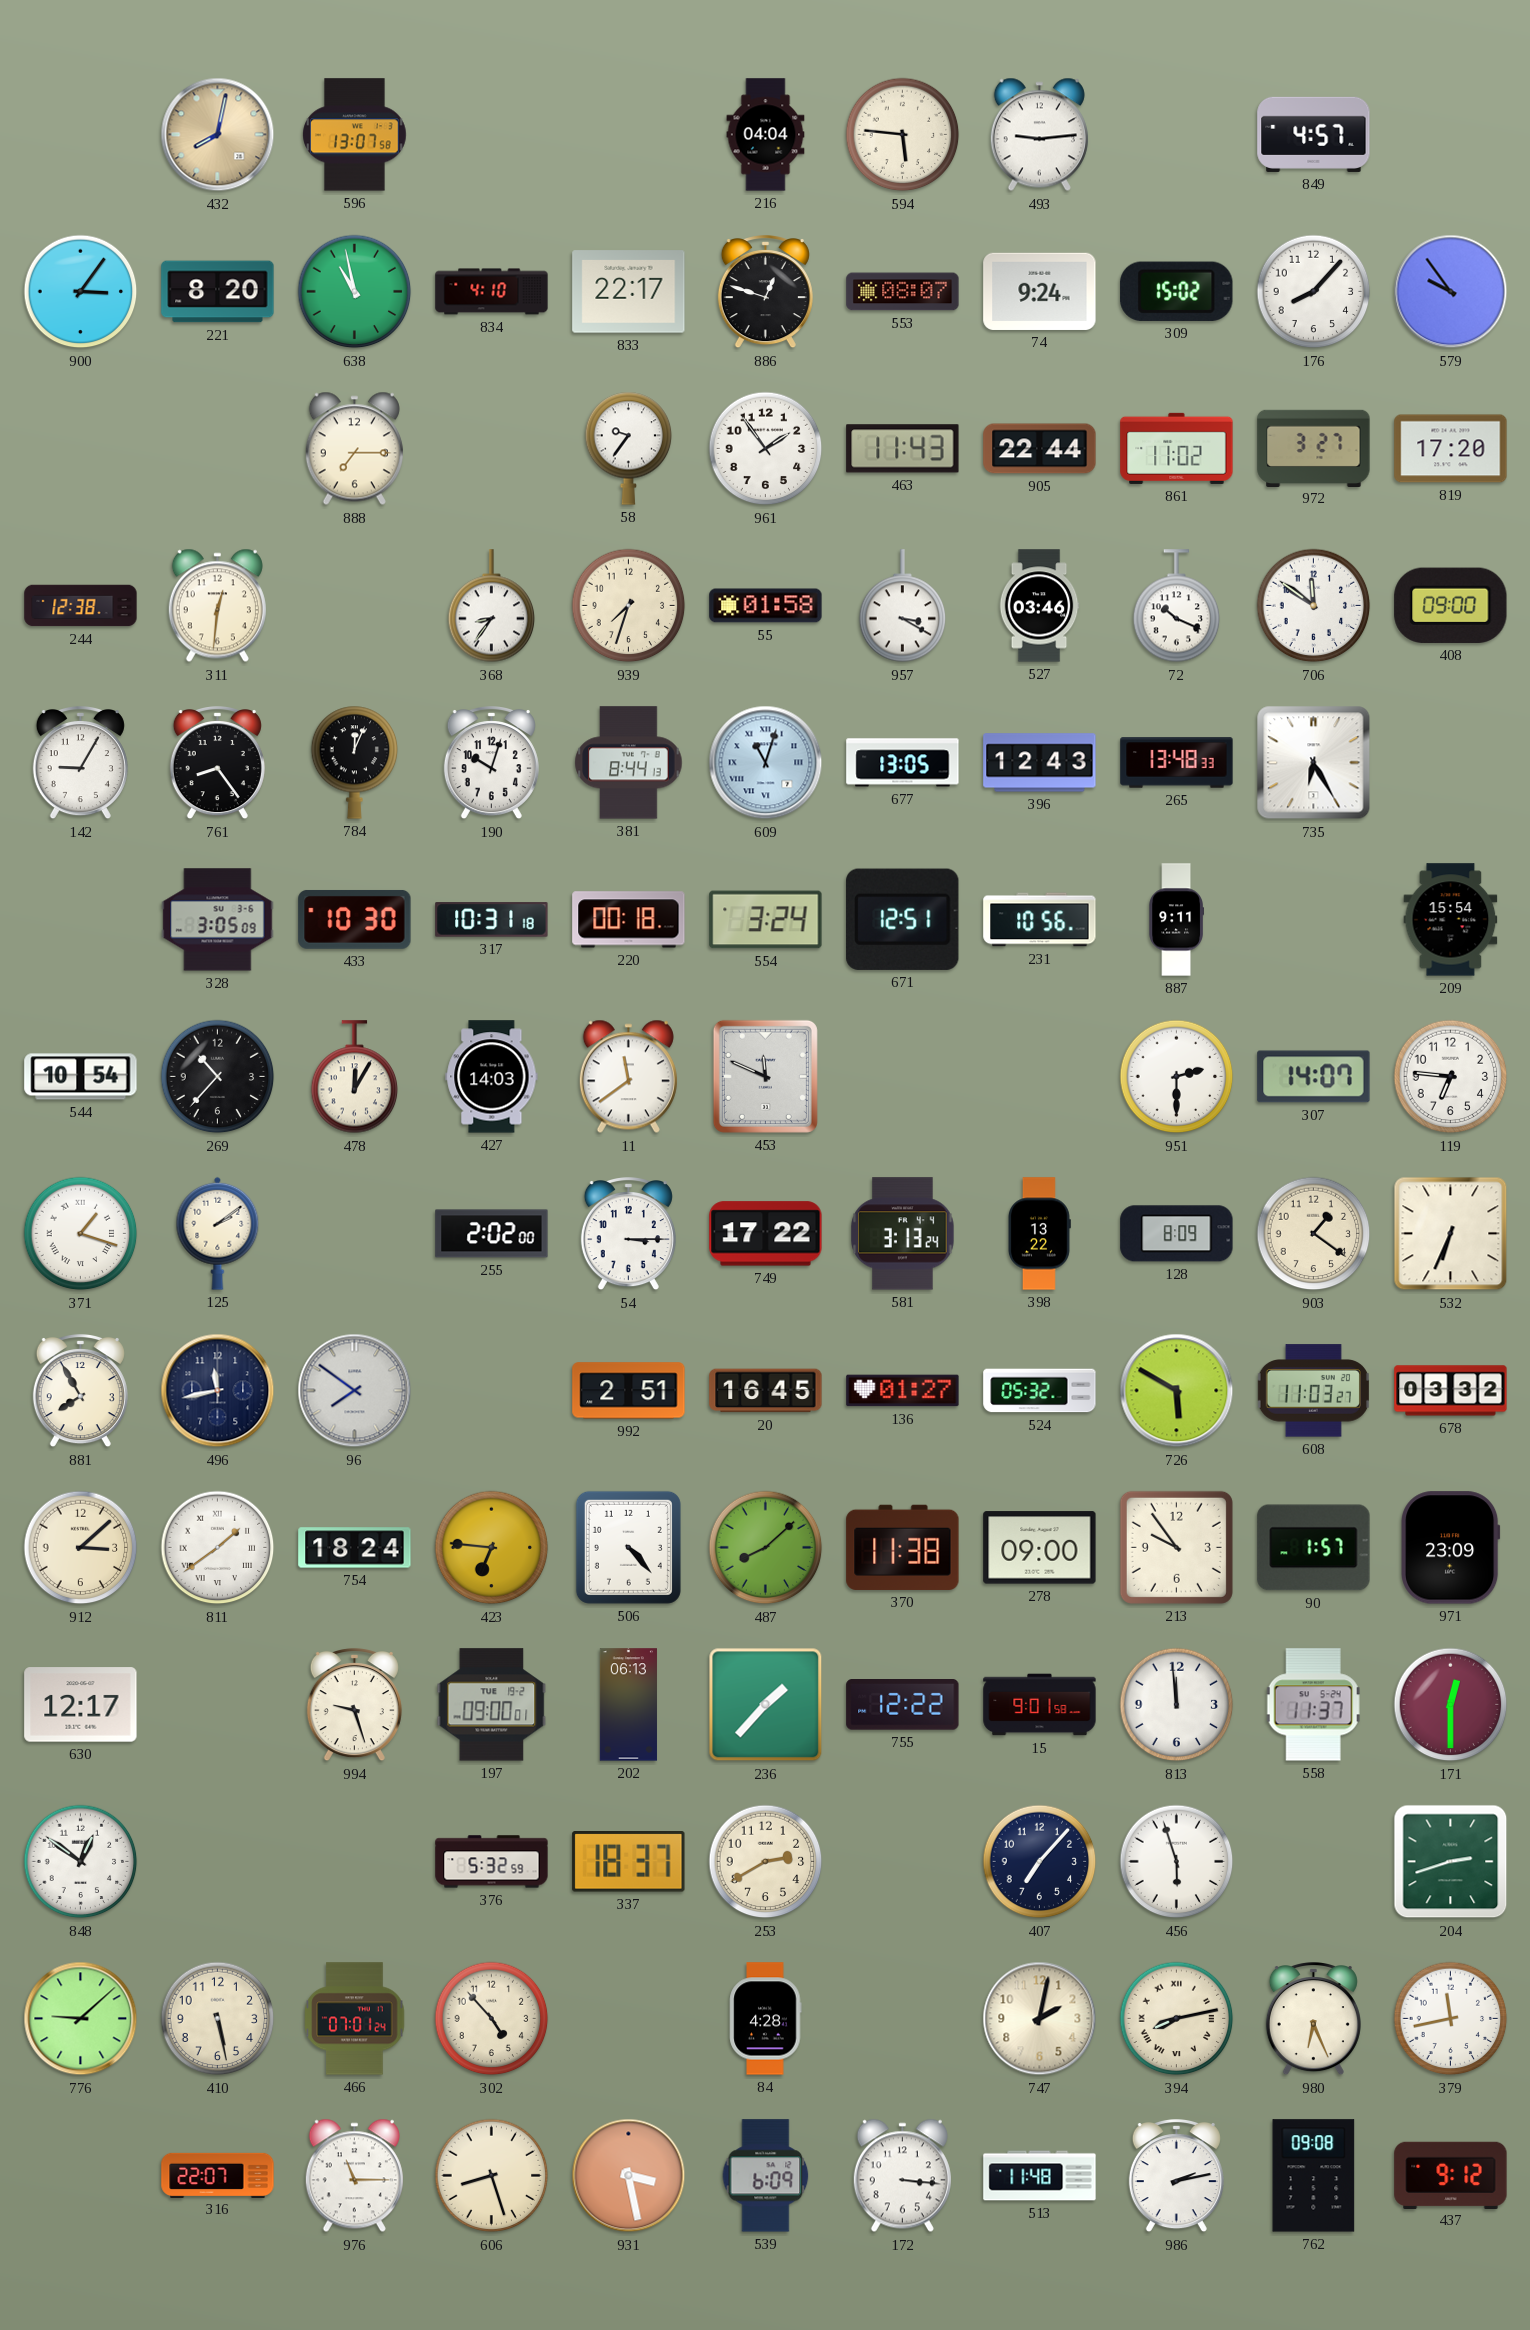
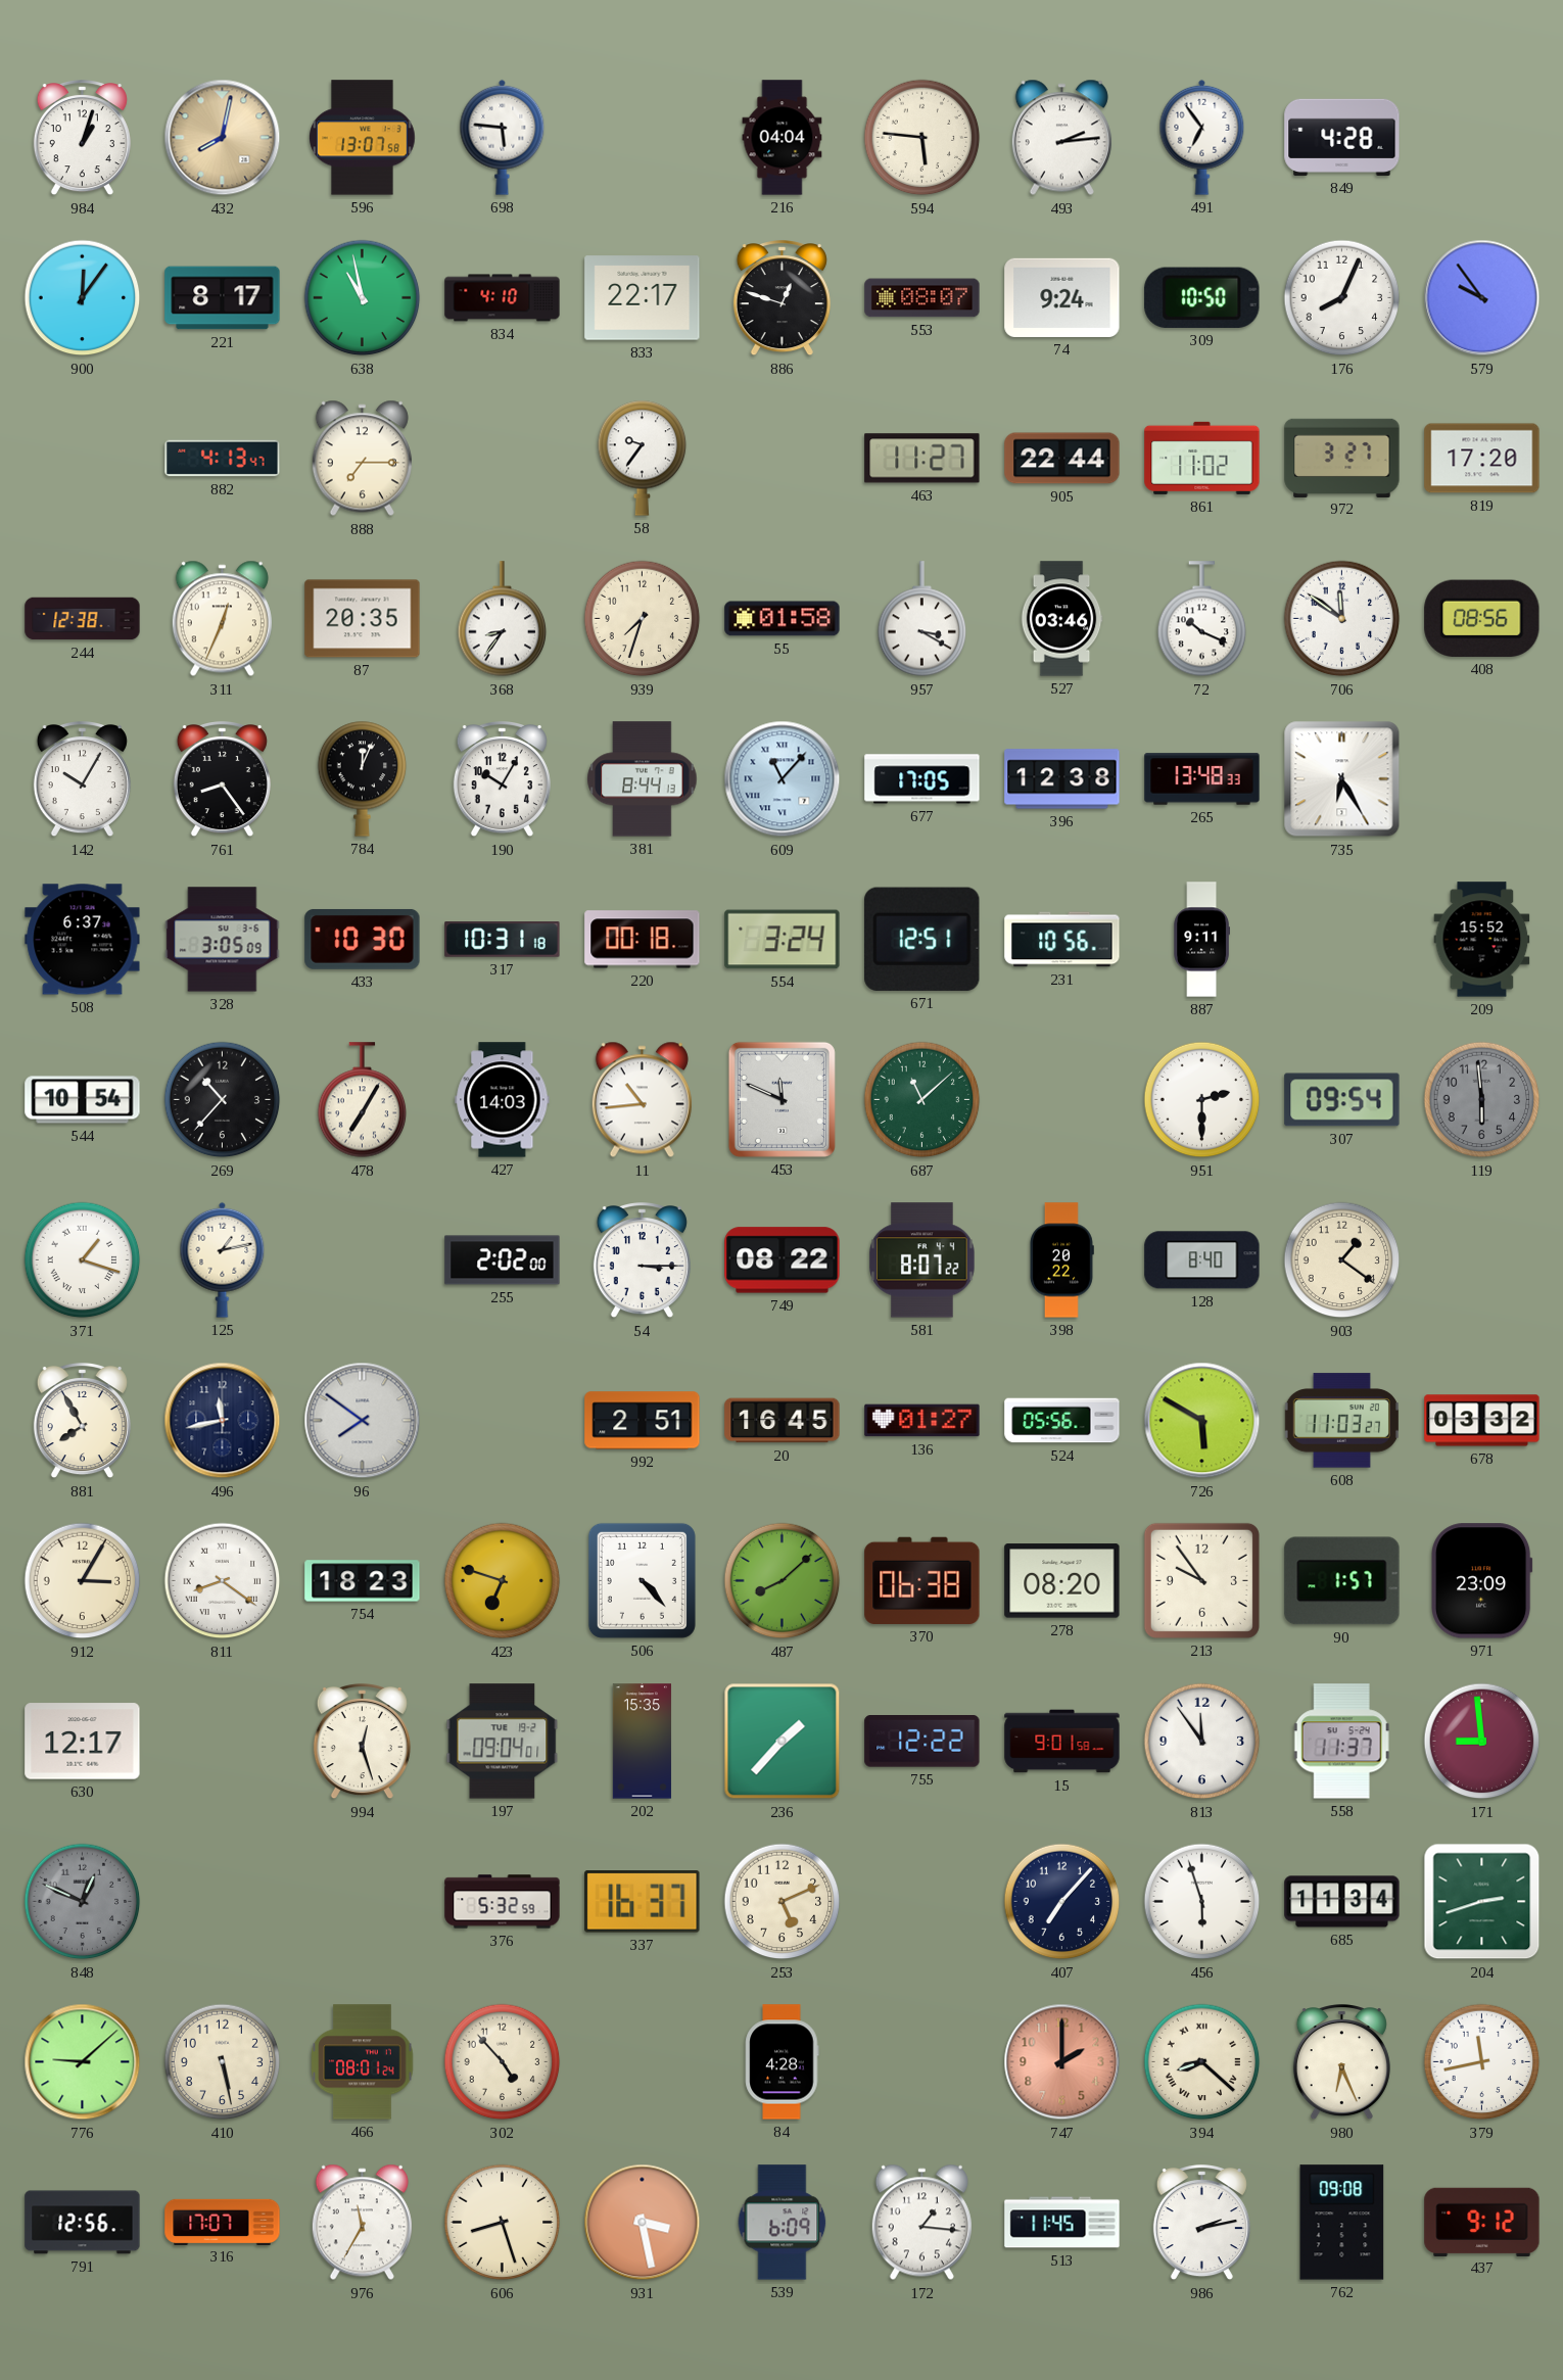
984: none -> 1:03 (82, 139)
698: none -> 5:46 (503, 137)
493: 9:14 -> 2:14 (1061, 138)
491: none -> 6:54 (1202, 137)
849: 4:57 -> 4:28 (1342, 137)
900: 3:06 -> 12:06 (83, 298)
221: 8:20 -> 8:17 (223, 298)
309: 15:02 -> 10:50 (1202, 297)
176: 8:07 -> 8:04 (1342, 298)
882: none -> 4:13 (223, 459)
961: 1:54 -> none (766, 449)
463: 11:43 -> 11:27 (922, 459)
311: 12:31 -> 12:34 (222, 619)
87: none -> 20:35 (363, 619)
408: 09:00 -> 08:56 (1482, 618)
142: 9:05 -> 10:05 (82, 780)
190: 10:03 -> 10:05 (502, 780)
609: 11:03 -> 11:07 (783, 779)
677: 13:05 -> 17:05 (922, 779)
396: 12:43 -> 12:38 (1062, 779)
508: none -> 6:37 (83, 940)
209: 15:54 -> 15:52 (1482, 940)
478: 12:05 -> 7:05 (363, 1100)
11: 11:39 -> 10:44 (642, 1100)
687: none -> 11:08 (922, 1100)
307: 14:07 -> 09:54 (1342, 1100)
119: 6:46 -> 5:59 (1482, 1100)
119 dial: white -> grey (1482, 1100)
125: 2:09 -> 1:13 (223, 1259)
749: 17:22 -> 08:22 (783, 1260)
581: 3:13 -> 8:07 (922, 1260)
398: 13:22 -> 20:22 (1061, 1260)
128: 8:09 -> 8:40 (1202, 1260)
532: 6:34 -> none (1451, 1234)
524: 05:32 -> 05:56 (1062, 1421)
912: 3:08 -> 3:05 (83, 1581)
811: 1:39 -> 8:21 (223, 1581)
754: 18:24 -> 18:23 (363, 1581)
423: 6:46 -> 6:48 (503, 1581)
370: 11:38 -> 06:38 (922, 1580)
278: 09:00 -> 08:20 (1062, 1581)
994: 9:27 -> 12:27 (362, 1743)
197: 09:00 -> 09:04 (503, 1742)
202: 06:13 -> 15:35 (642, 1742)
813: 11:59 -> 11:54 (1202, 1742)
171: 12:30 -> 8:59 (1482, 1742)
848: 12:51 -> 12:49 (83, 1902)
848 dial: white -> grey (83, 1902)
337: 18:37 -> 16:37 (643, 1902)
253: 2:40 -> 5:11 (783, 1902)
685: none -> 11:34 (1342, 1902)
466: 07:01 -> 08:01 (363, 2062)
747: 2:02 -> 2:00 (1062, 2062)
747 dial: cream -> salmon (1062, 2062)
394: 8:13 -> 8:22 (1202, 2062)
791: none -> 12:56 (83, 2223)
316: 22:07 -> 17:07 (223, 2222)
976: 11:15 -> 11:35 (362, 2223)
172: 3:16 -> 1:16 (921, 2223)
513: 11:48 -> 11:45 (1062, 2223)
